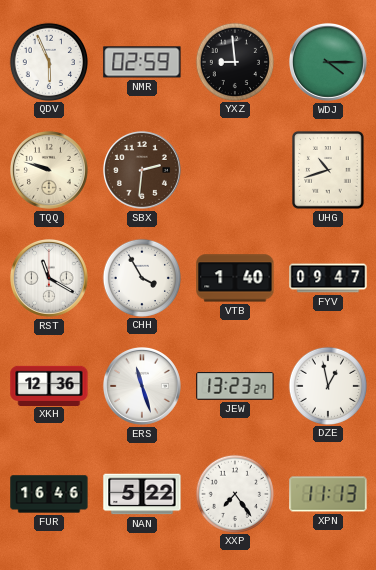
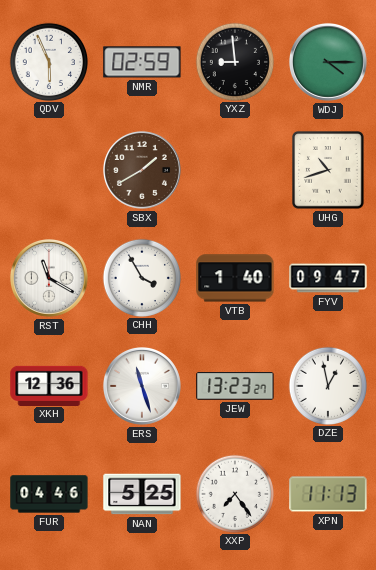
TQQ: 9:48 -> none (49, 170)
SBX: 2:31 -> 1:40 (142, 170)
FUR: 16:46 -> 04:46 (49, 494)
NAN: 5:22 -> 5:25 (142, 494)
